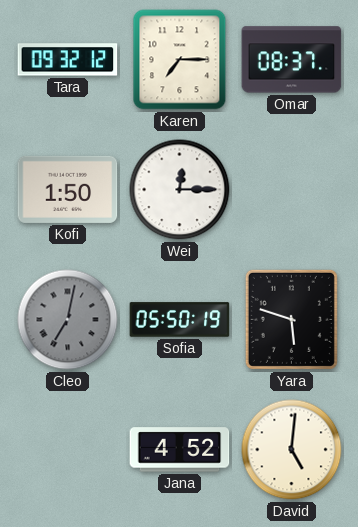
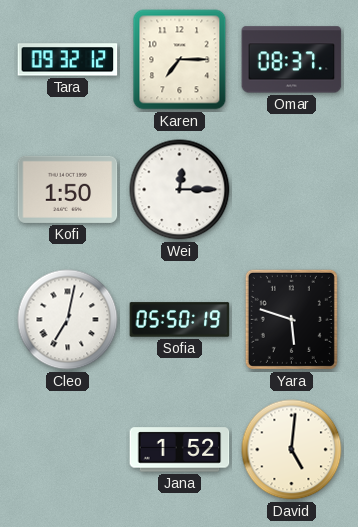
Cleo dial: grey -> white (68, 320)
Jana: 4:52 -> 1:52 (180, 450)
